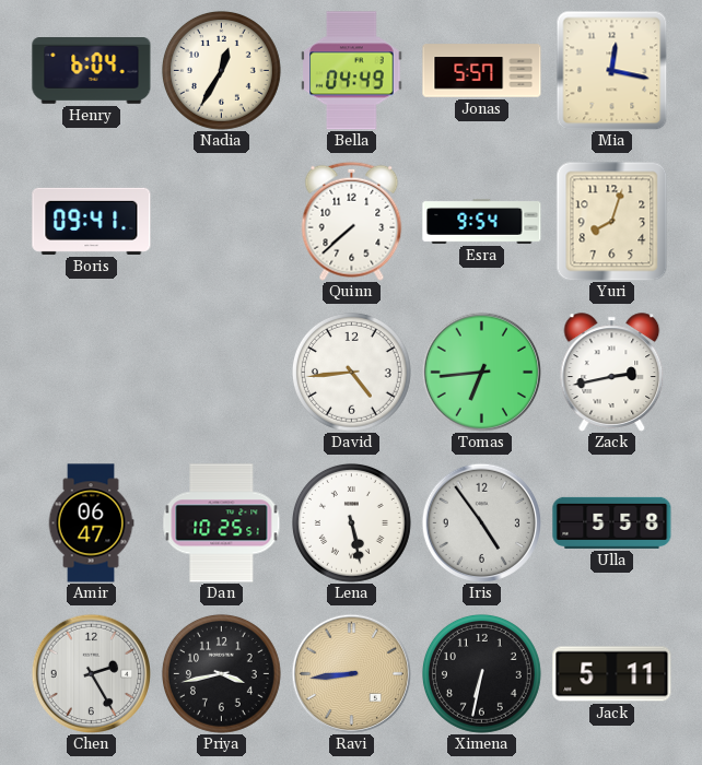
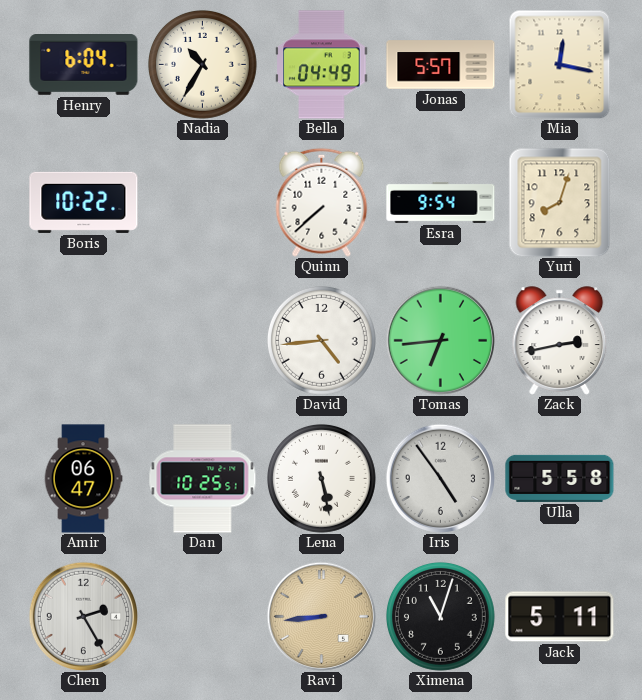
Nadia: 12:35 -> 10:35 (202, 64)
Boris: 09:41 -> 10:22 (84, 202)
Priya: 3:43 -> none (221, 673)
Ximena: 6:32 -> 11:03 (440, 616)
